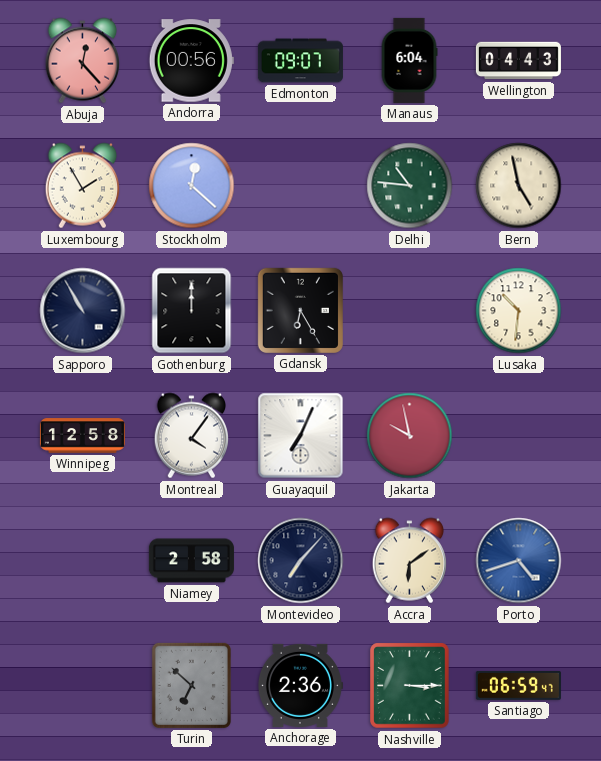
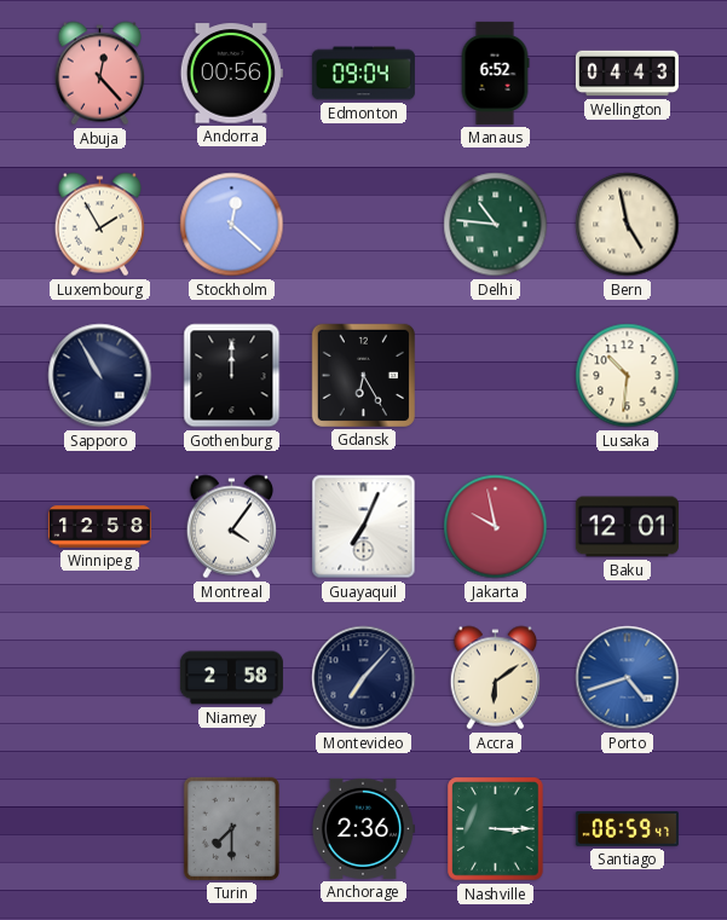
Edmonton: 09:07 -> 09:04 (363, 74)
Manaus: 6:04 -> 6:52 (495, 73)
Baku: none -> 12:01 (627, 527)
Turin: 6:52 -> 7:30 (231, 828)
